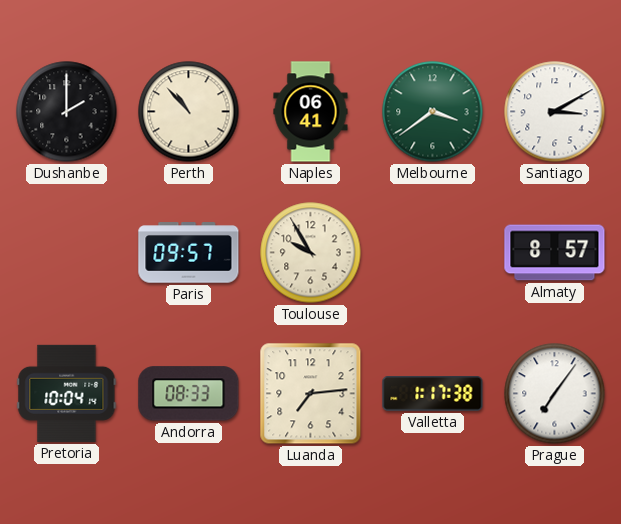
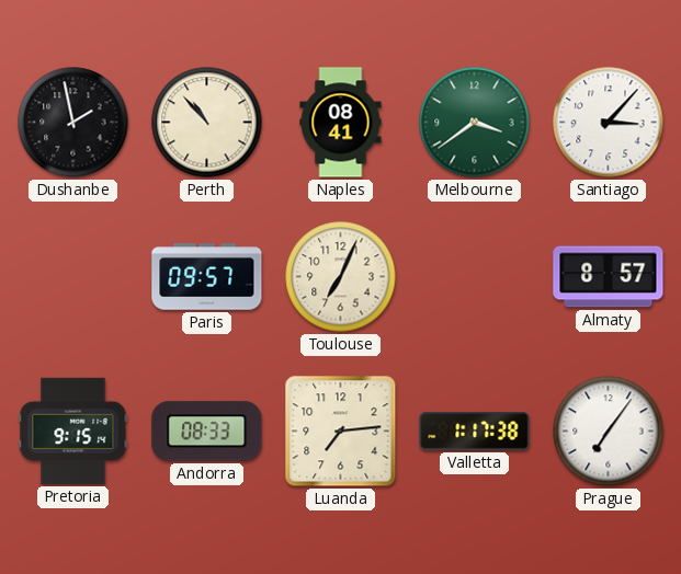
Dushanbe: 2:00 -> 1:58 (73, 123)
Naples: 06:41 -> 08:41 (341, 123)
Santiago: 3:10 -> 3:07 (609, 123)
Toulouse: 9:55 -> 7:04 (341, 277)
Pretoria: 10:04 -> 9:15 (73, 431)
